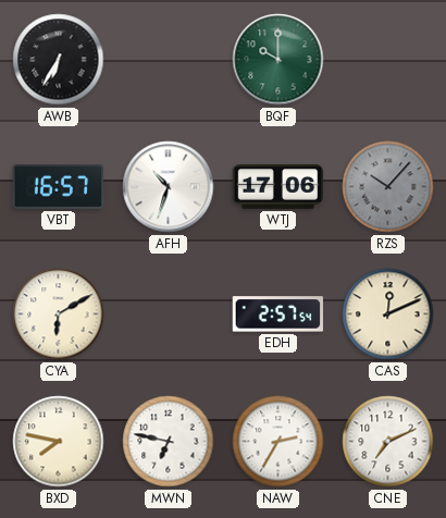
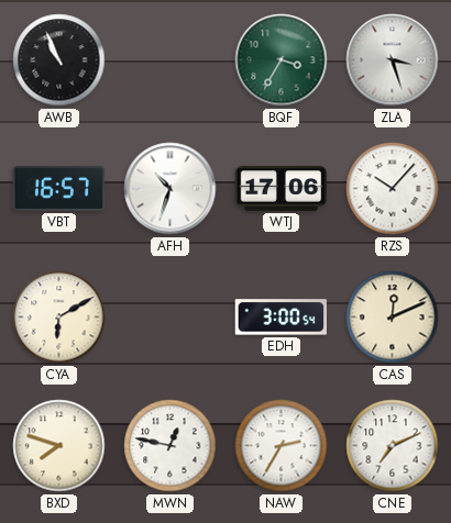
AWB: 6:35 -> 10:56 (59, 60)
BQF: 10:00 -> 3:35 (282, 60)
ZLA: none -> 3:27 (393, 60)
RZS dial: grey -> white (393, 189)
EDH: 2:57 -> 3:00 (282, 318)
BXD: 7:47 -> 7:48 (59, 446)
MWN: 6:47 -> 12:47 (170, 446)
